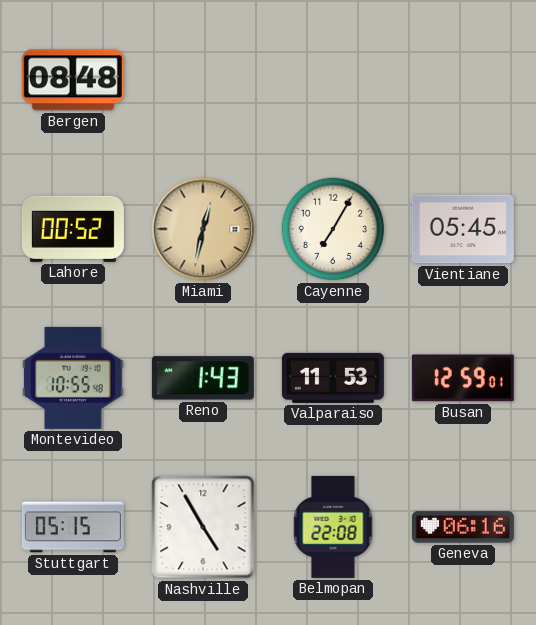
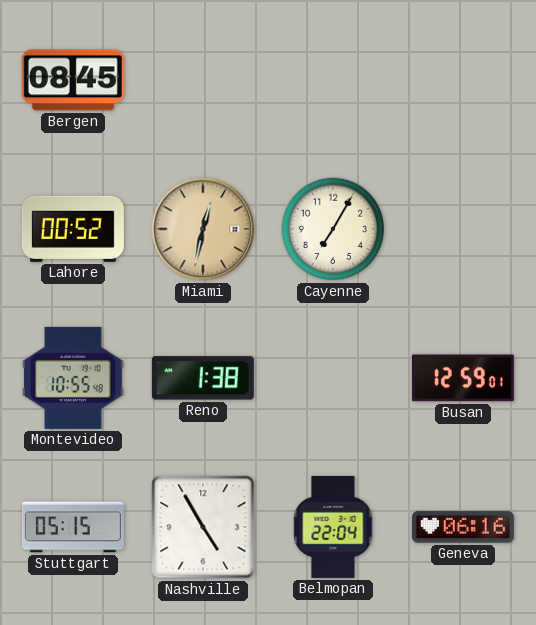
Bergen: 08:48 -> 08:45 (73, 80)
Vientiane: 05:45 -> none (463, 229)
Reno: 1:43 -> 1:38 (203, 378)
Valparaiso: 11:53 -> none (333, 378)
Belmopan: 22:08 -> 22:04 (333, 527)
